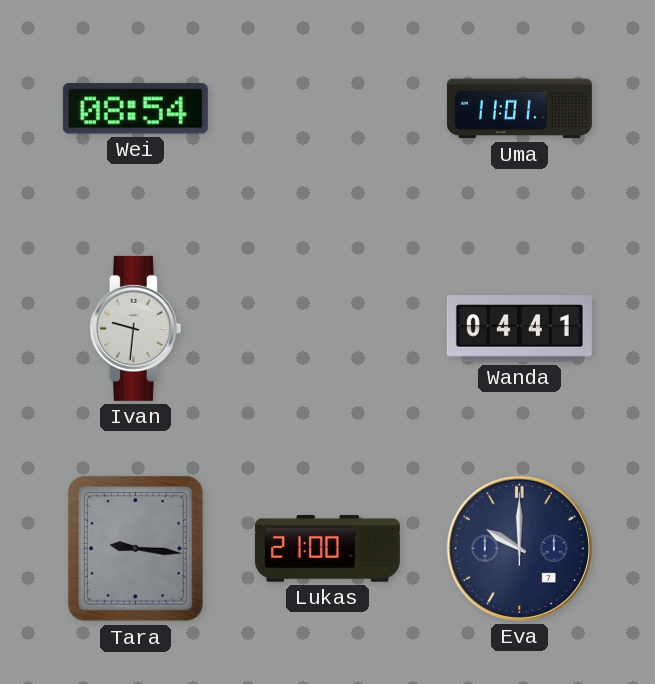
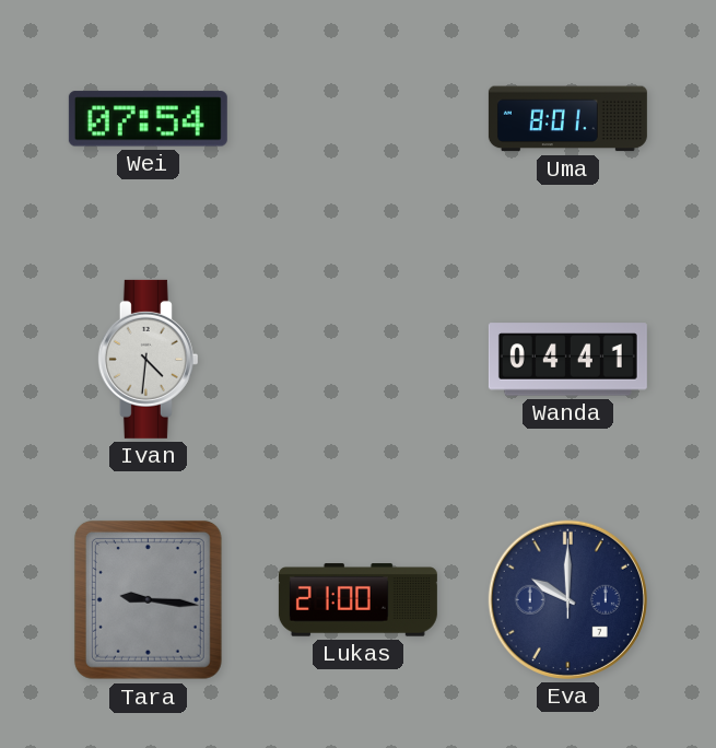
Wei: 08:54 -> 07:54 (148, 119)
Uma: 11:01 -> 8:01 (567, 119)
Ivan: 9:31 -> 4:31 (148, 359)
